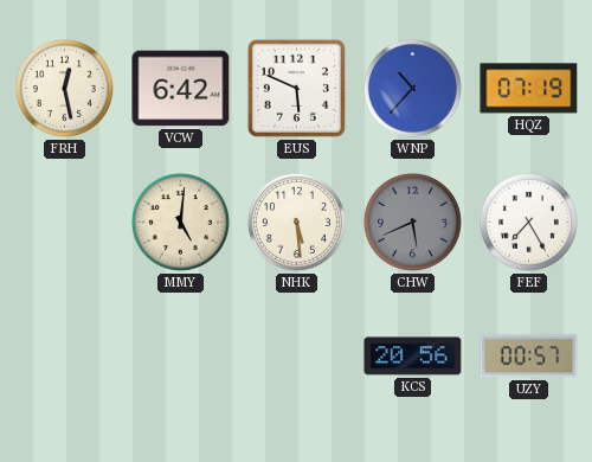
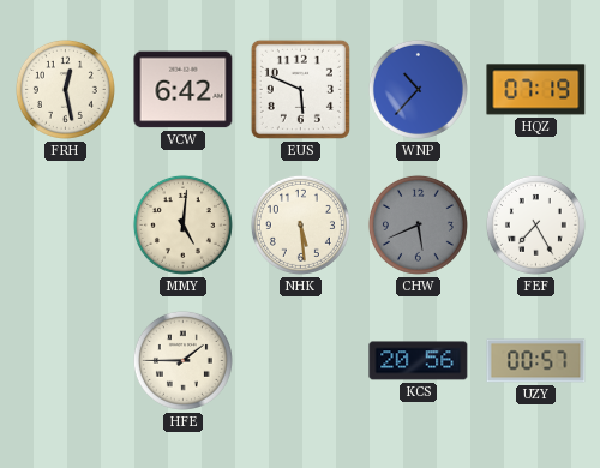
HFE: none -> 1:45 (182, 360)
